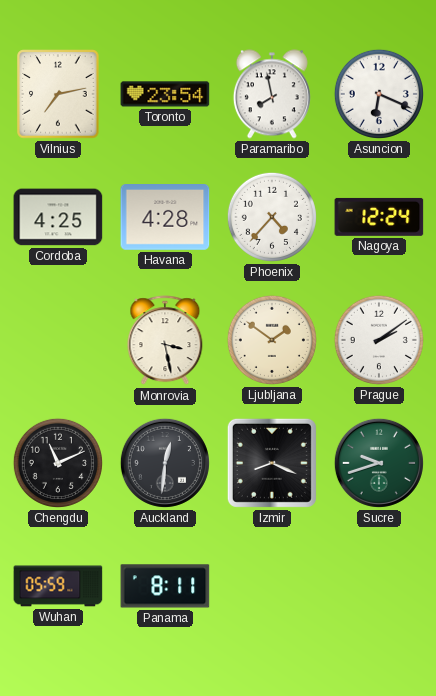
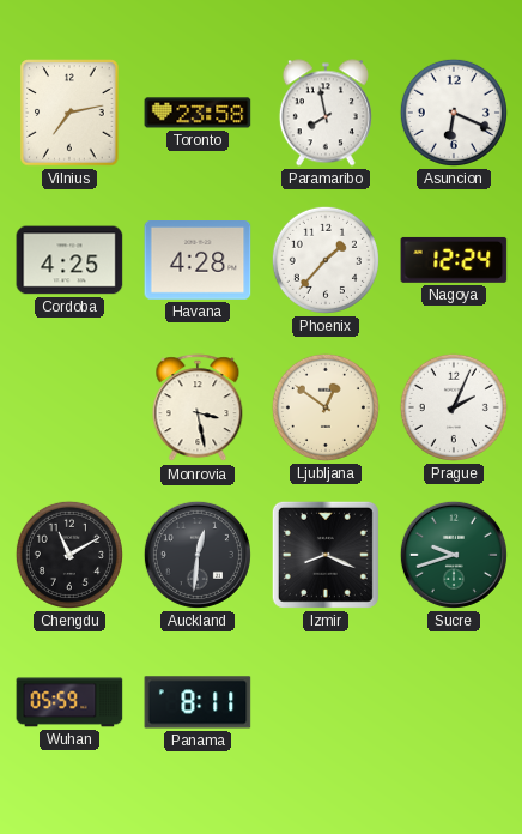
Toronto: 23:54 -> 23:58 (198, 113)
Phoenix: 4:37 -> 1:37 (326, 260)
Ljubljana: 1:51 -> 12:51 (326, 407)
Prague: 2:09 -> 2:04 (454, 407)
Chengdu: 11:11 -> 11:10 (69, 555)
